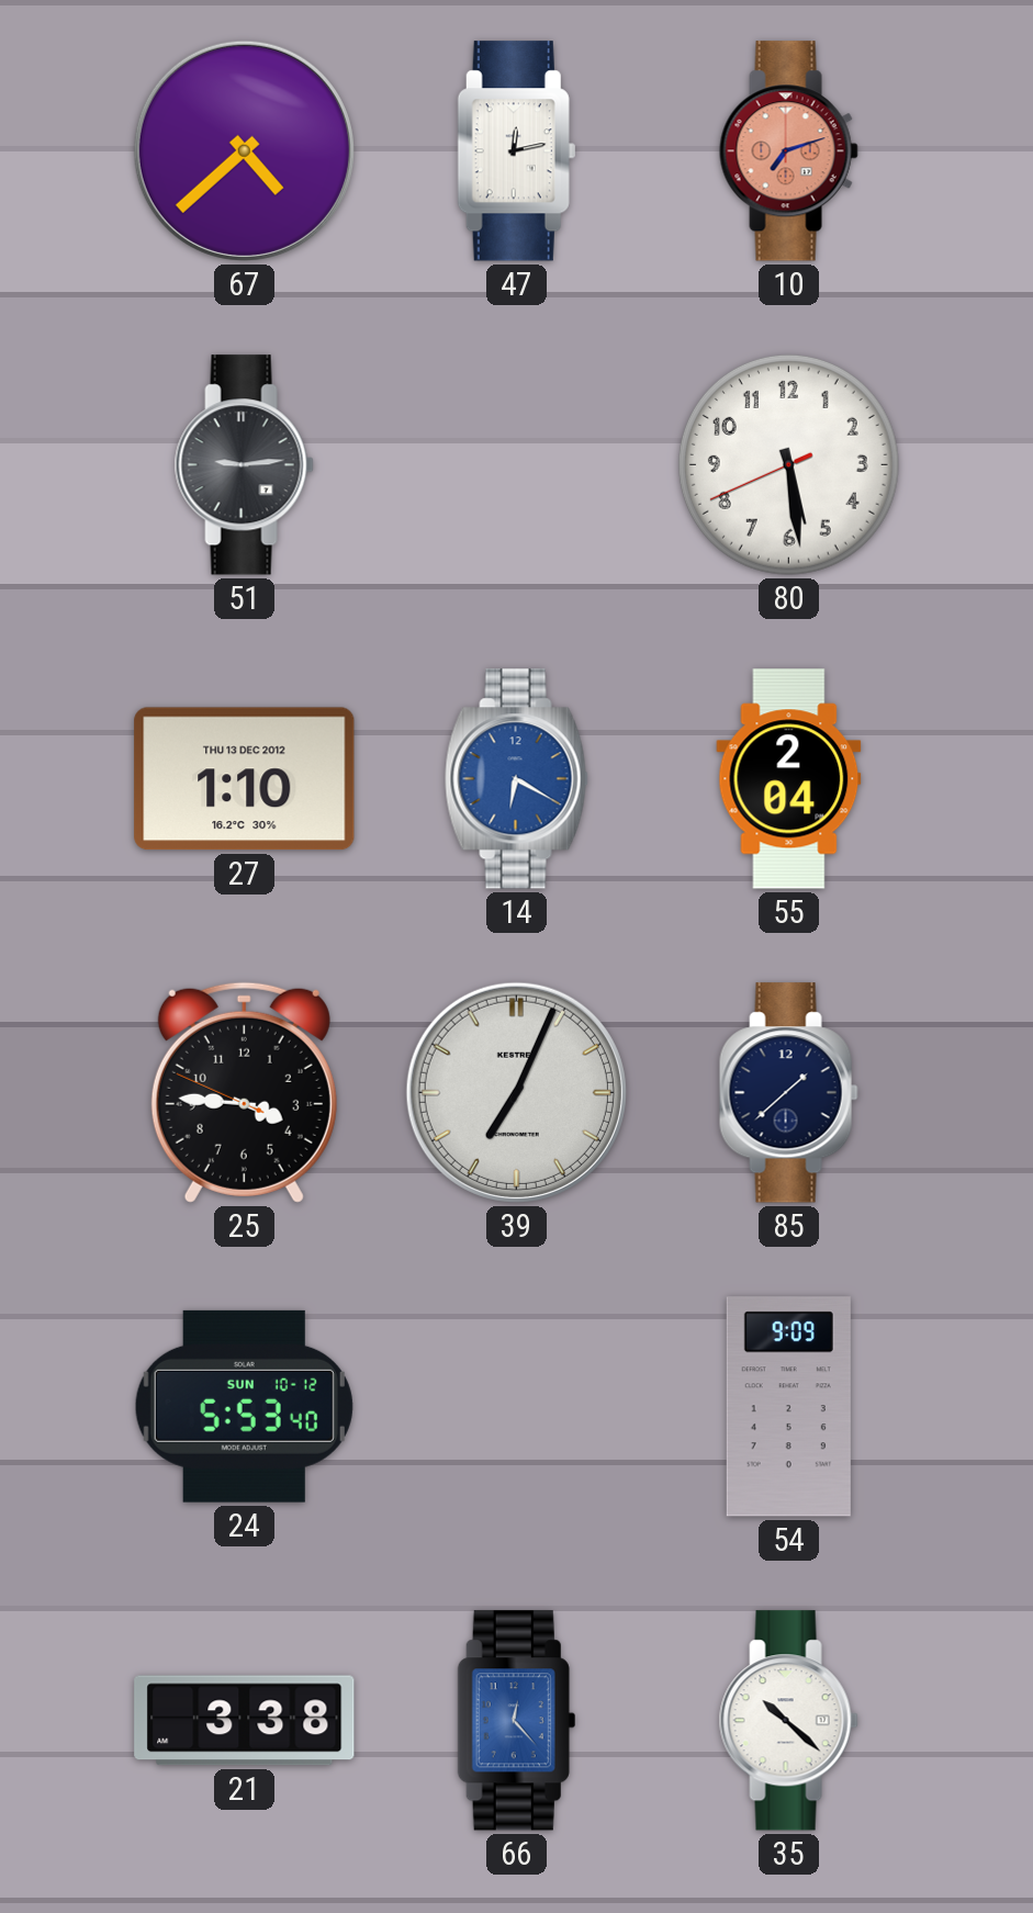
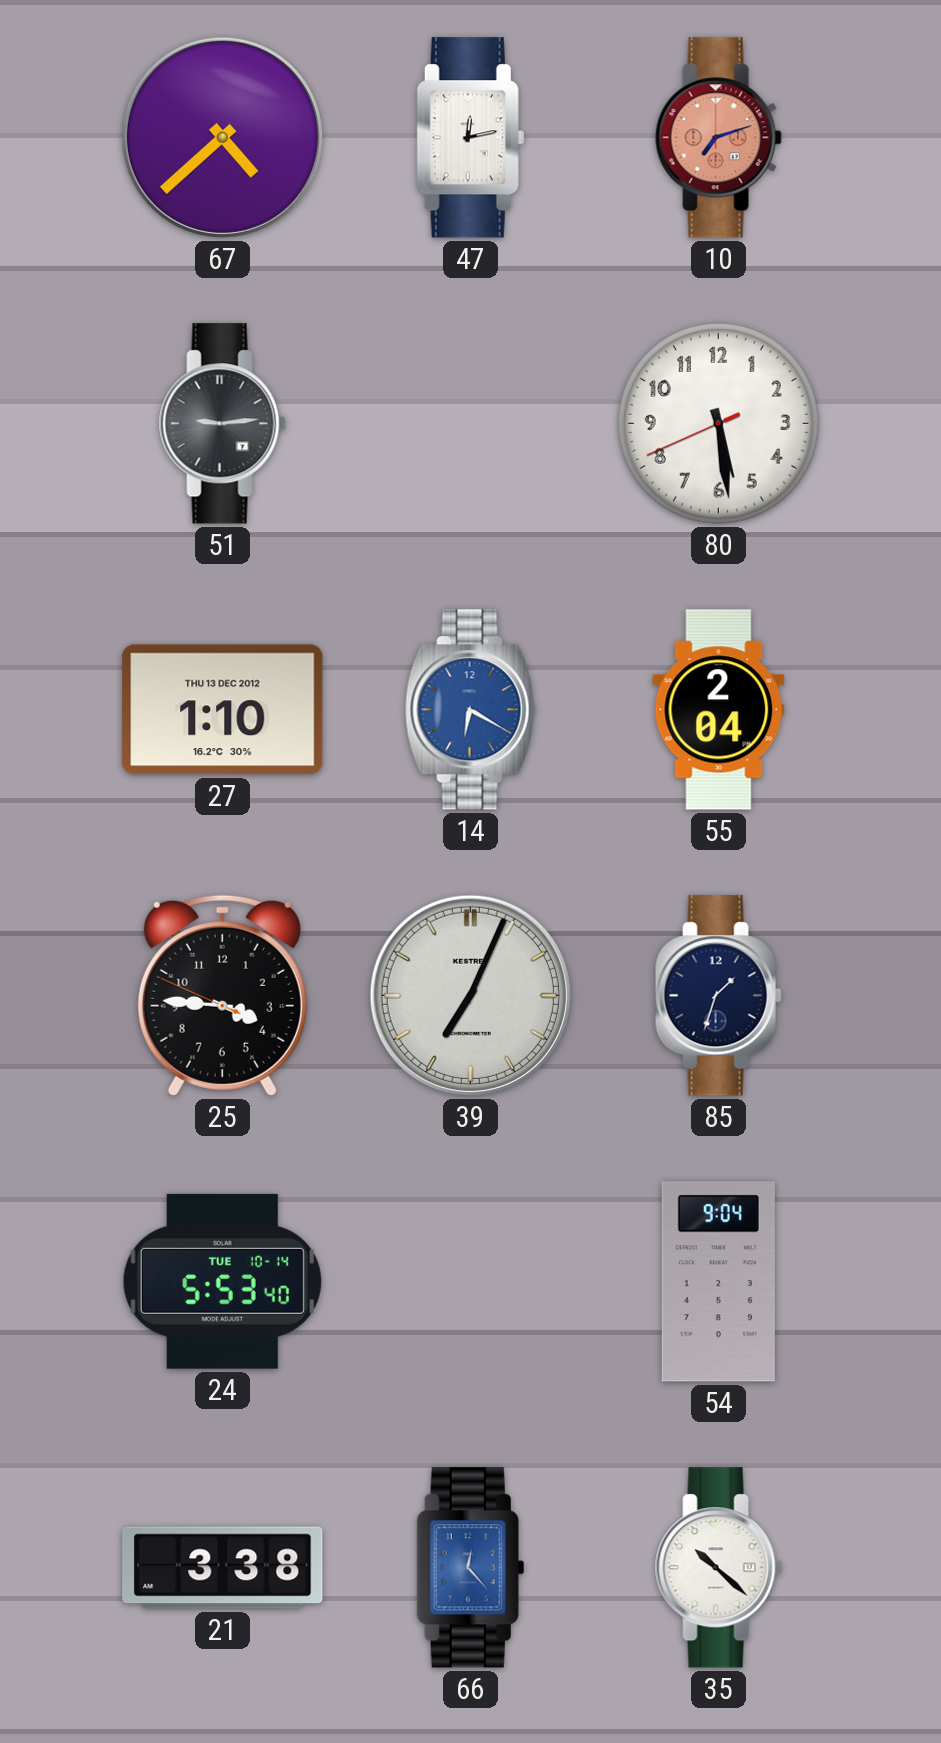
85: 1:38 -> 1:33 (718, 996)
24 date: SUN 10-12 -> TUE 10-14 (222, 1281)
54: 9:09 -> 9:04 (718, 1282)
